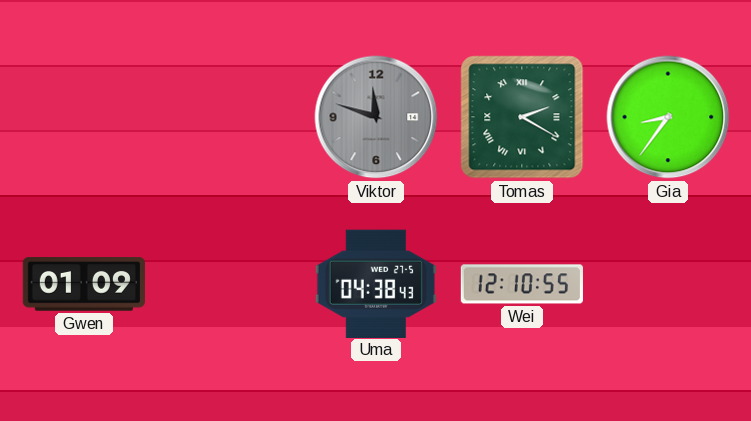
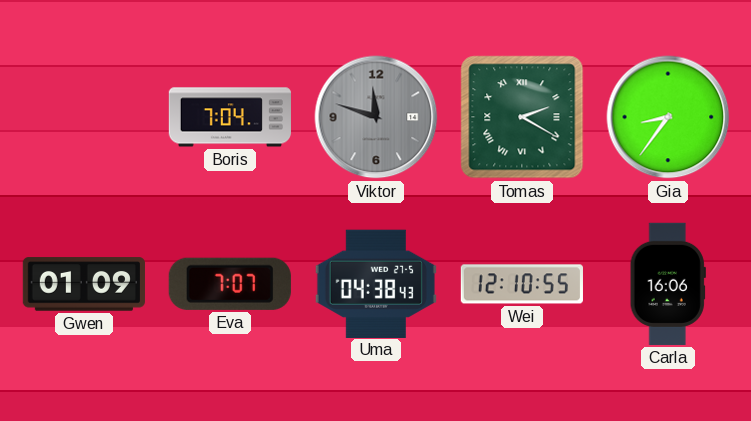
Boris: none -> 7:04 (230, 117)
Eva: none -> 7:07 (230, 284)
Carla: none -> 16:06 (668, 284)
